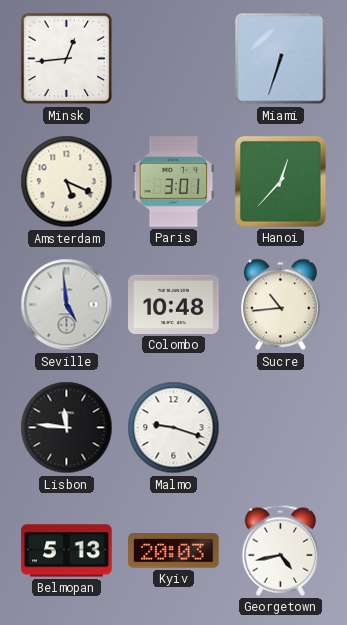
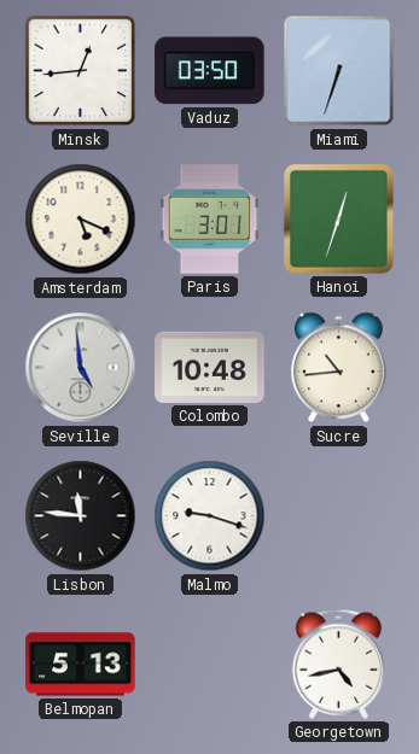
Vaduz: none -> 03:50 (210, 71)
Hanoi: 12:37 -> 12:33 (338, 218)
Kyiv: 20:03 -> none (174, 551)
